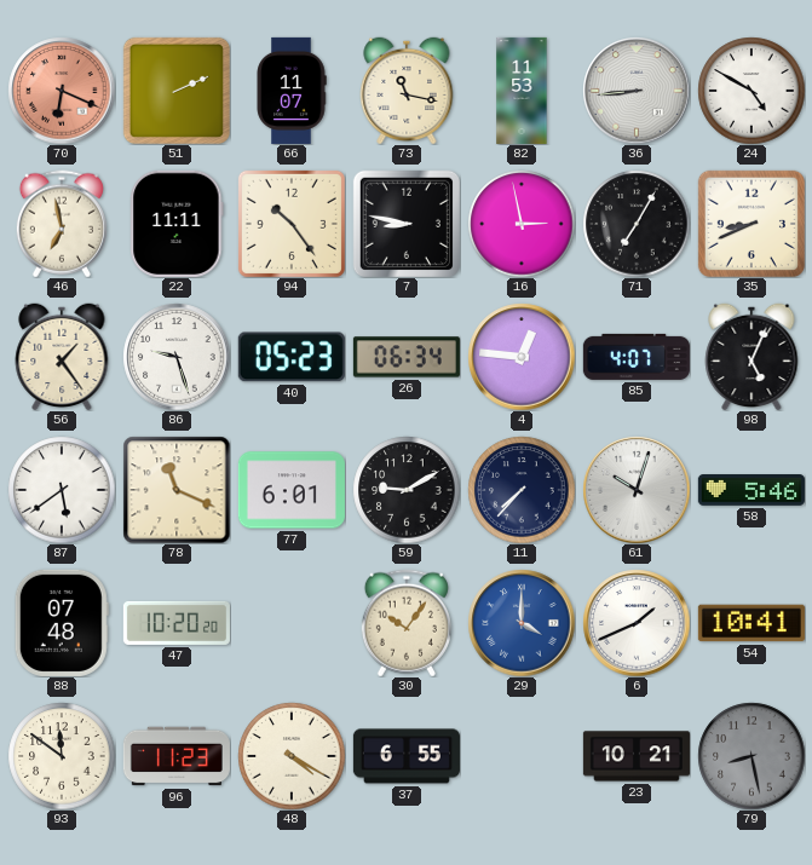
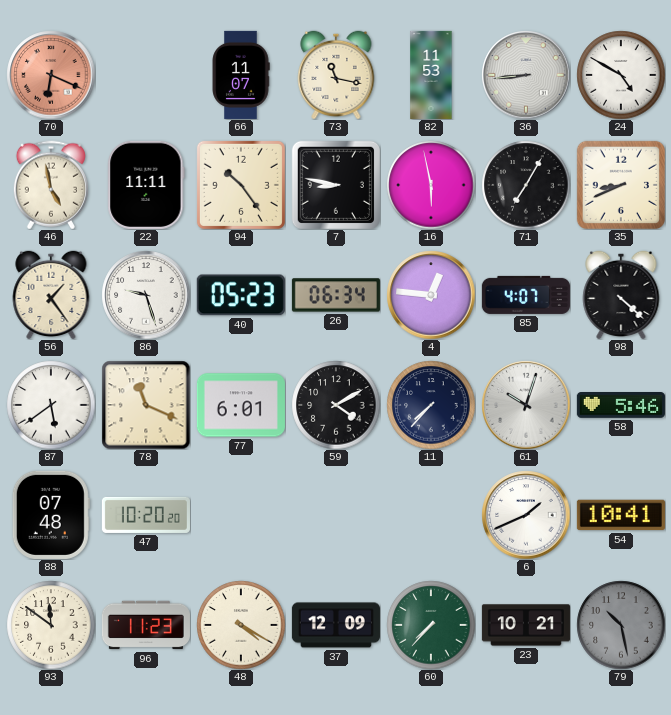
51: 2:11 -> none (177, 91)
46: 6:58 -> 4:58 (51, 185)
16: 2:58 -> 5:58 (431, 185)
98: 5:04 -> 4:22 (621, 295)
59: 9:10 -> 4:10 (336, 405)
30: 10:06 -> none (407, 623)
29: 4:00 -> none (522, 623)
37: 6:55 -> 12:09 (336, 625)
60: none -> 7:37 (431, 625)
79: 8:28 -> 10:28 (621, 625)
